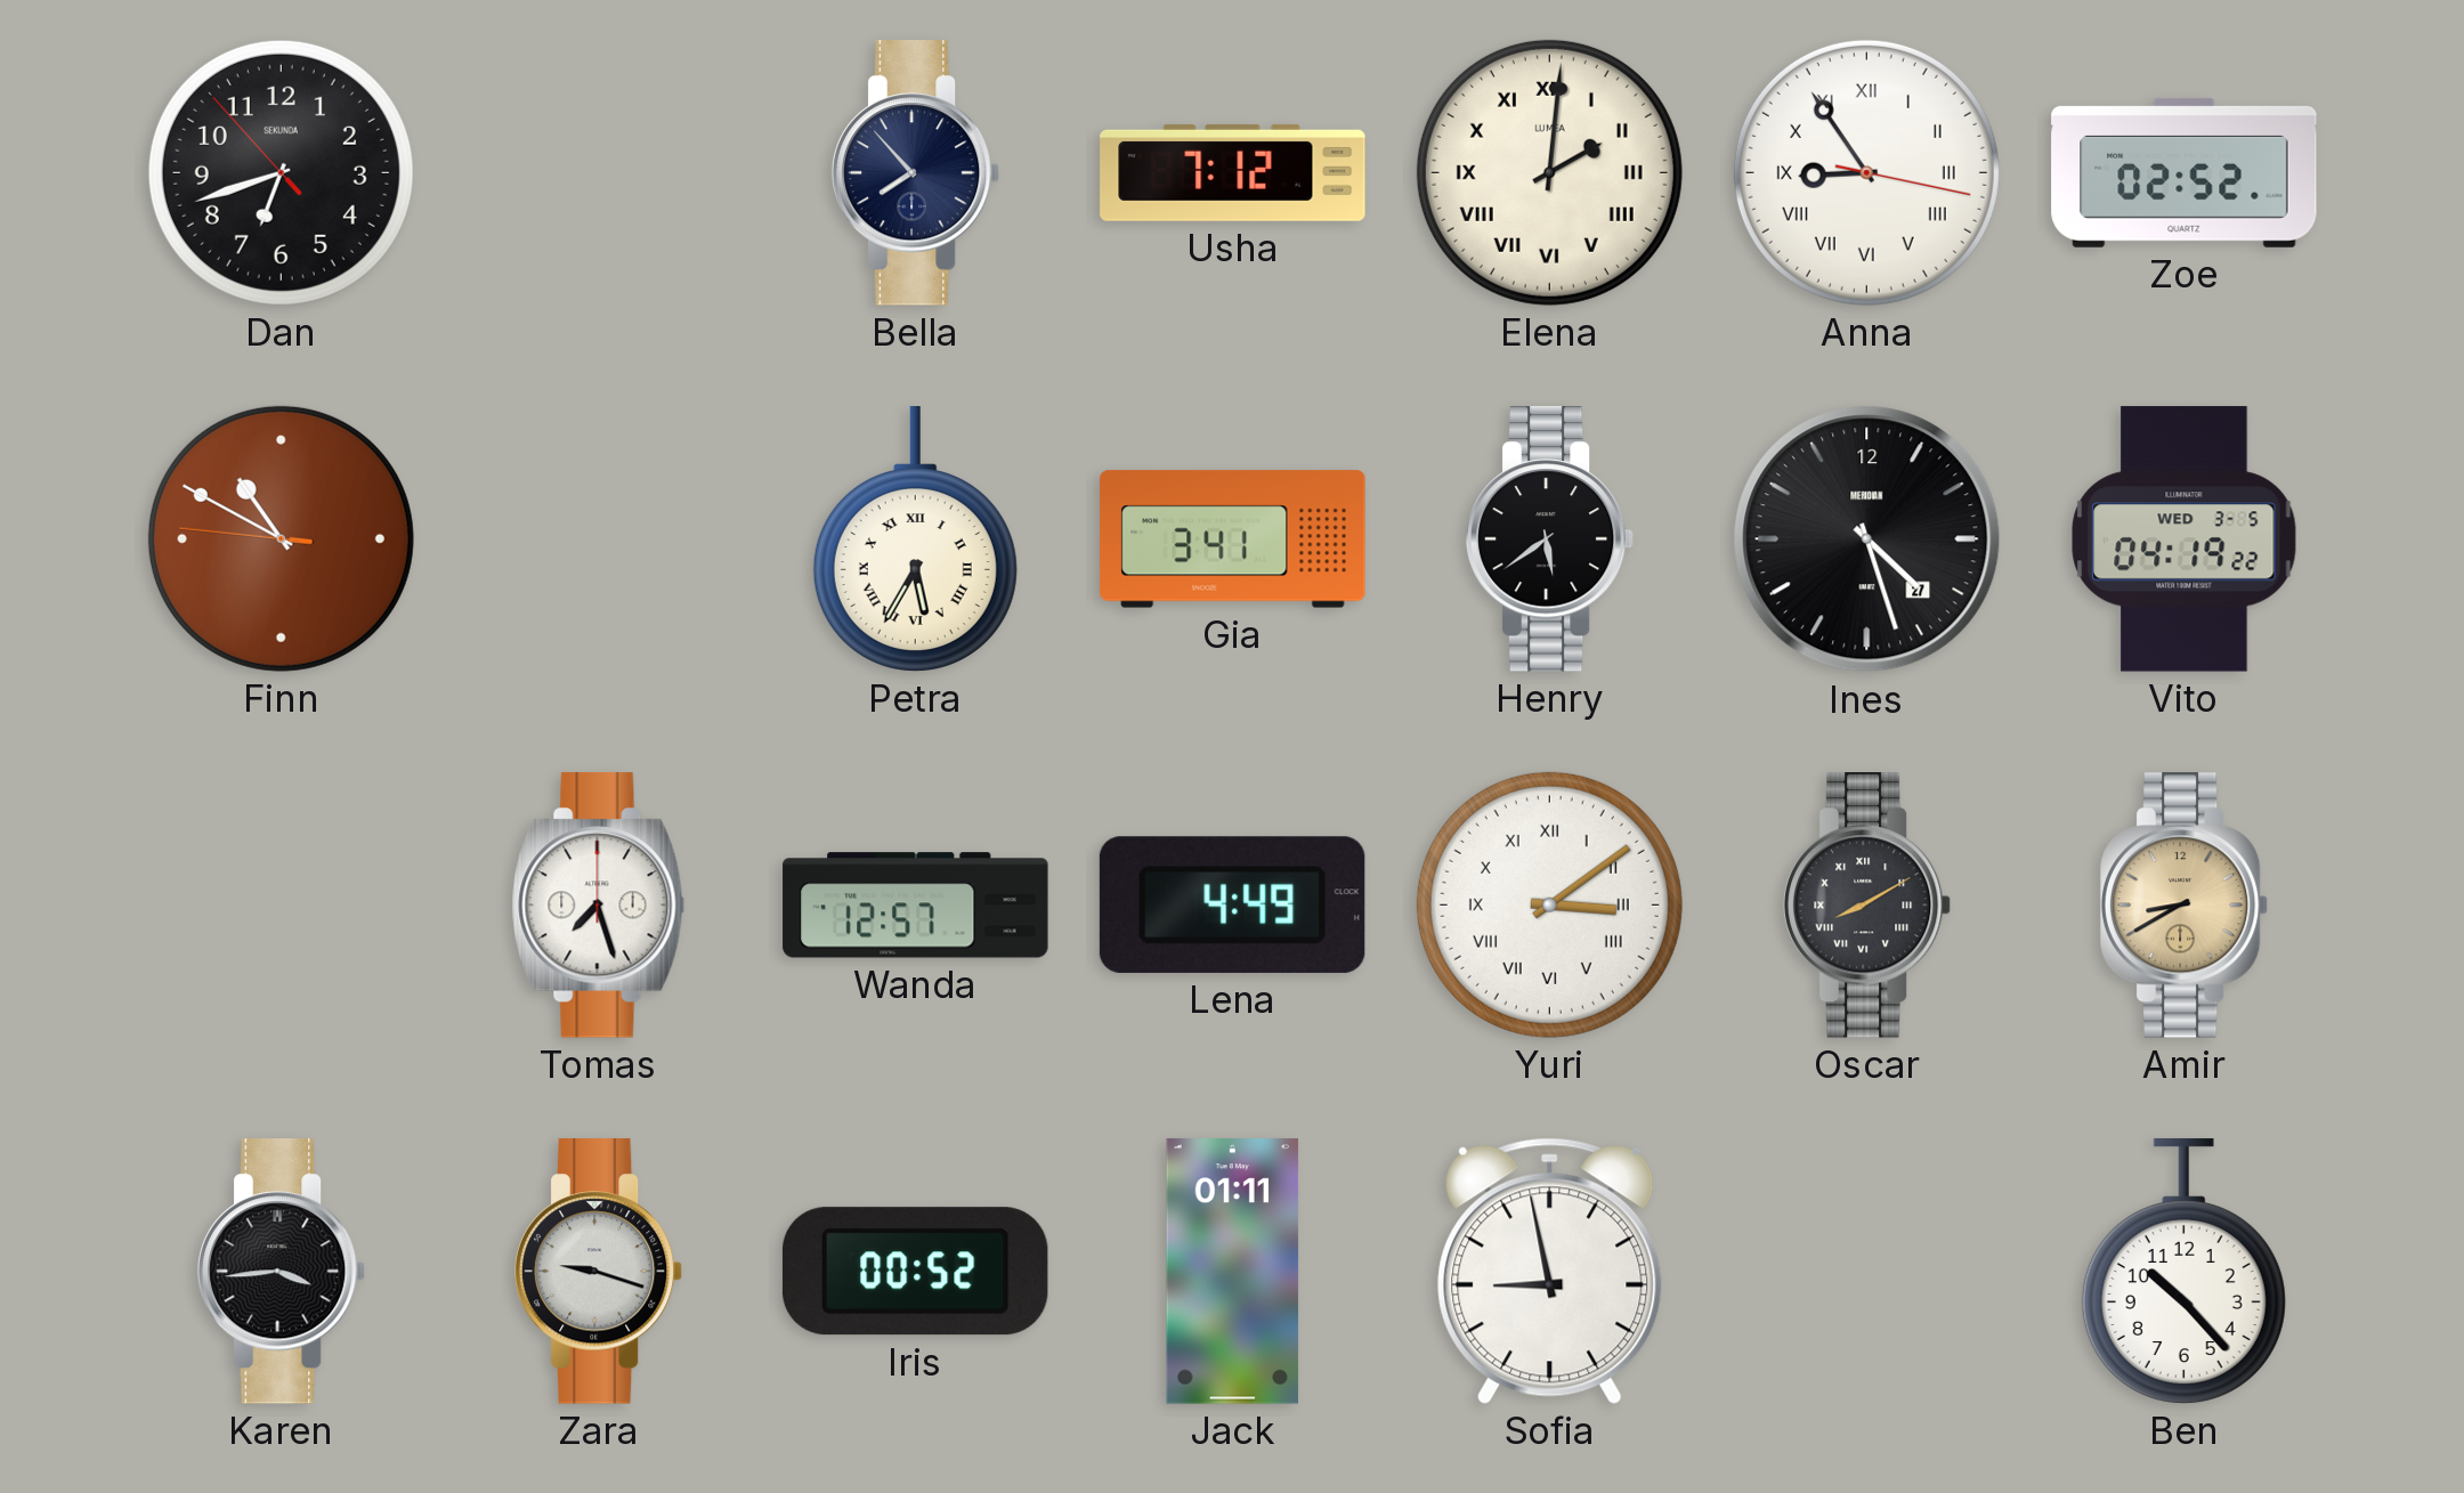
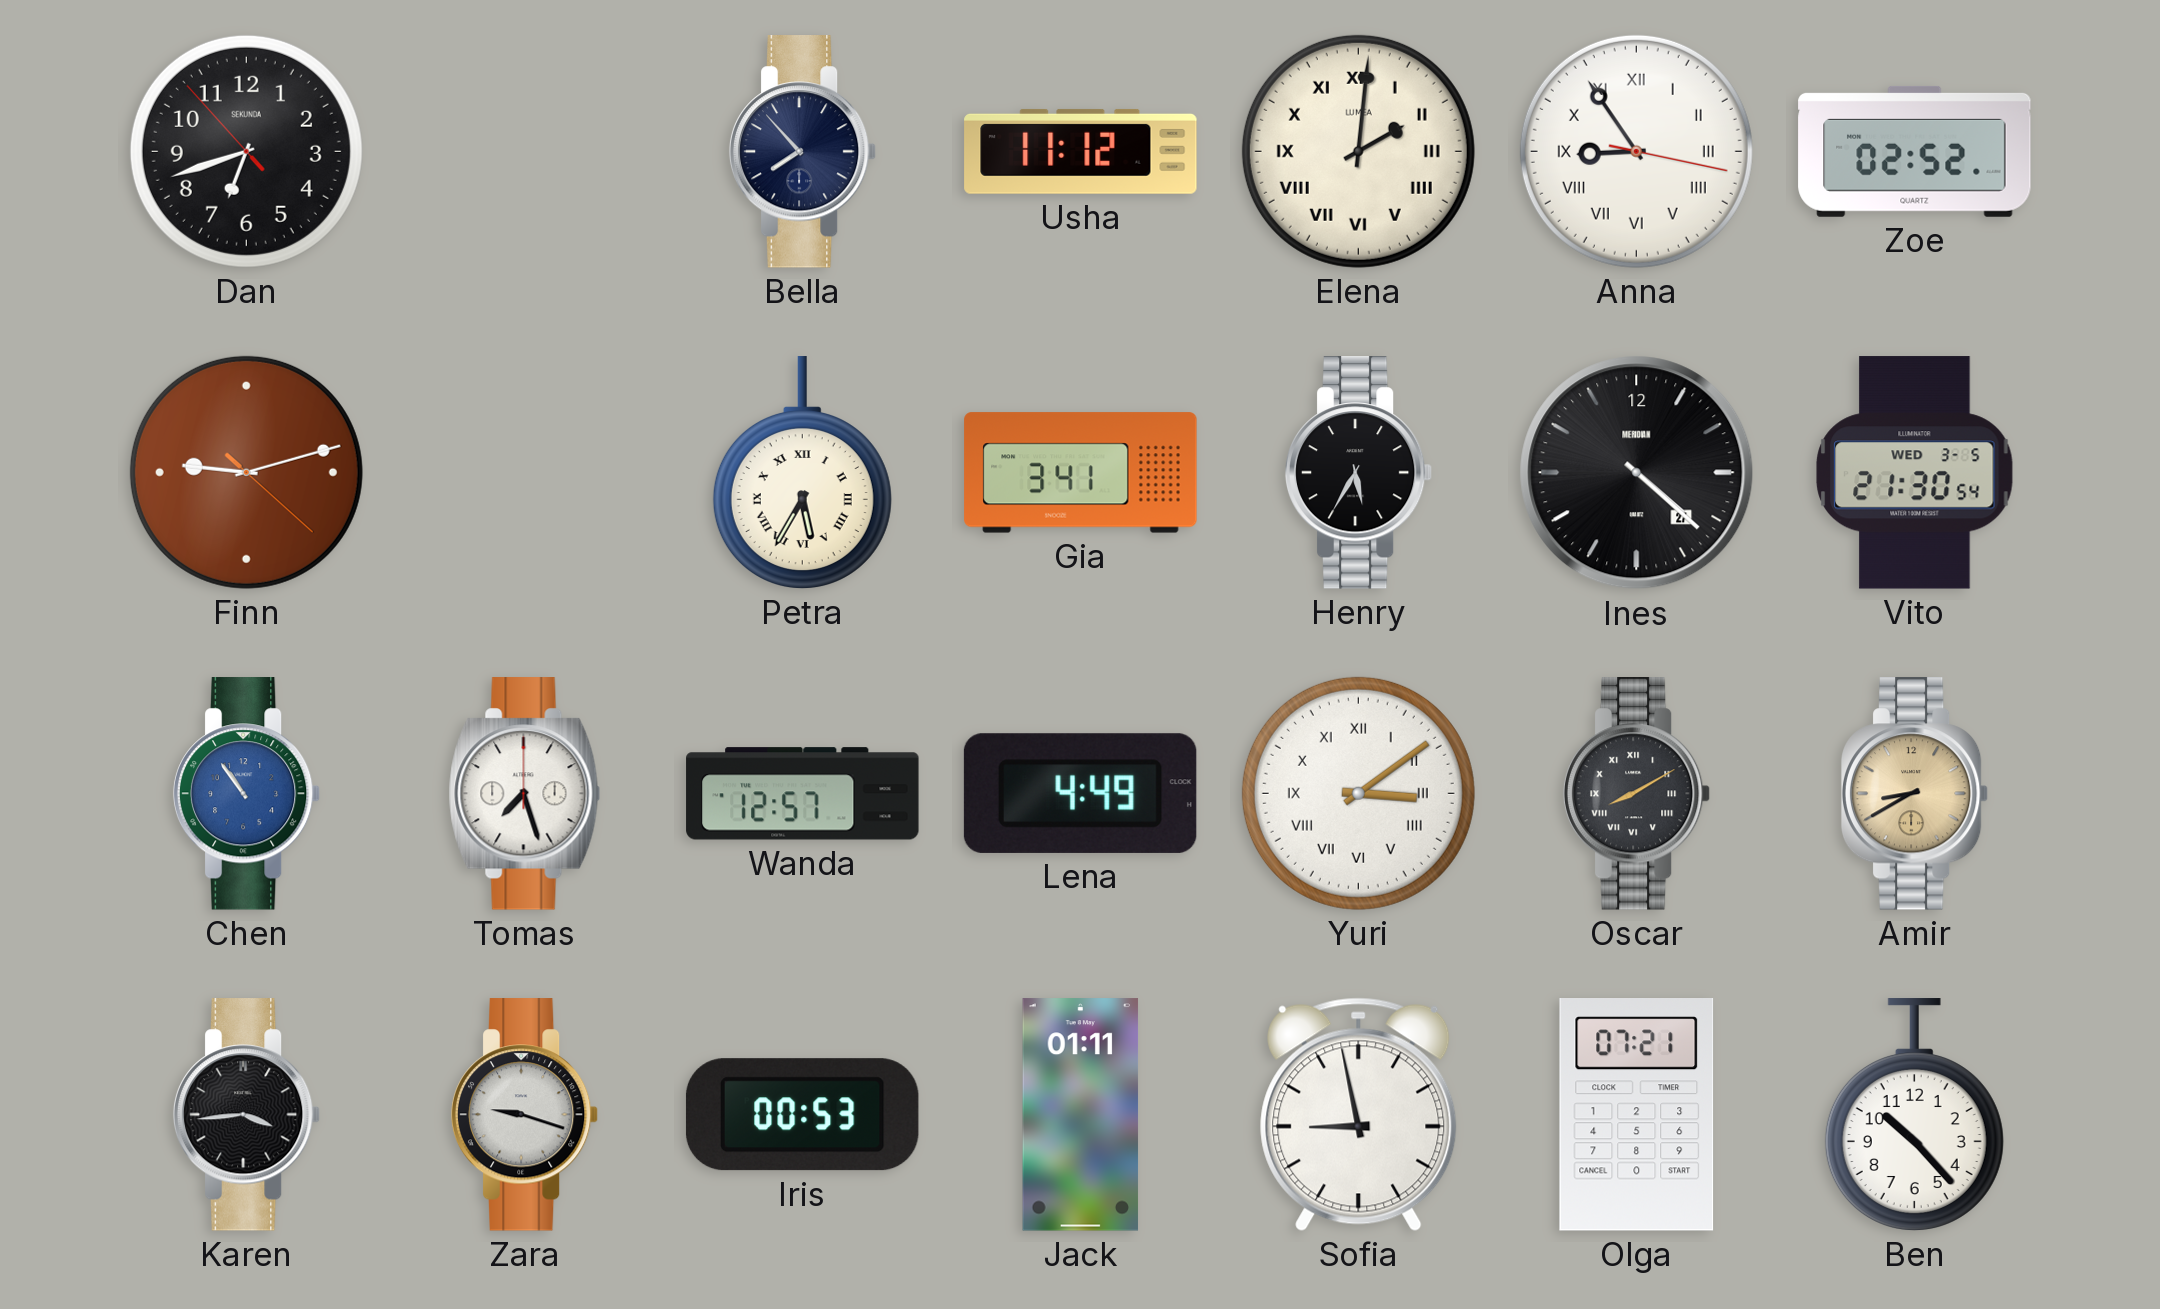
Usha: 7:12 -> 11:12 (1081, 151)
Finn: 10:49 -> 9:12 (246, 472)
Henry: 5:39 -> 5:35 (1359, 473)
Ines: 4:27 -> 4:22 (1637, 473)
Vito: 04:19 -> 21:30 (1915, 473)
Chen: none -> 10:54 (247, 794)
Iris: 00:52 -> 00:53 (802, 1115)
Olga: none -> 07:21 (1637, 1115)
